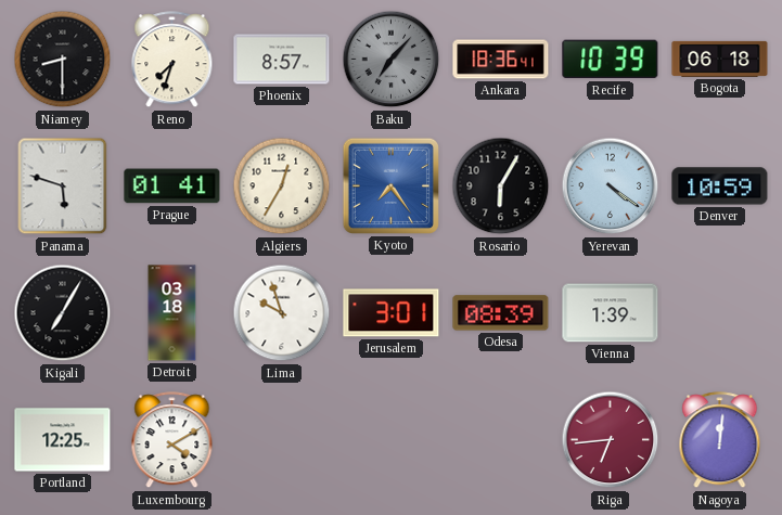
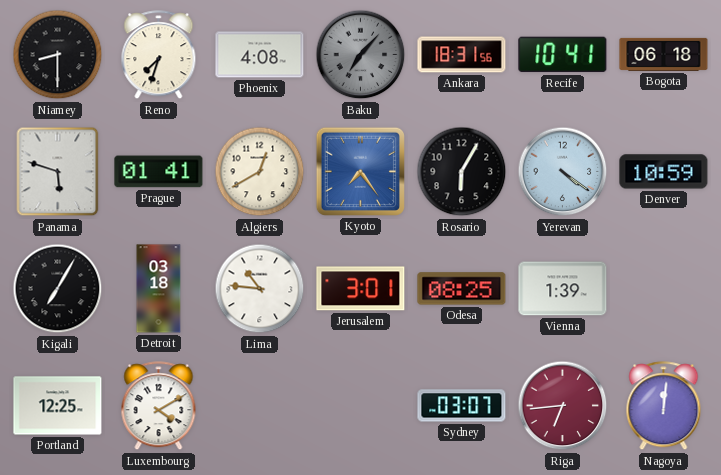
Phoenix: 8:57 -> 4:08 (260, 55)
Ankara: 18:36 -> 18:31 (462, 55)
Recife: 10:39 -> 10:41 (563, 55)
Algiers: 12:35 -> 12:40 (260, 172)
Lima: 9:57 -> 10:46 (260, 289)
Odesa: 08:39 -> 08:25 (462, 289)
Sydney: none -> 03:07 (462, 406)
